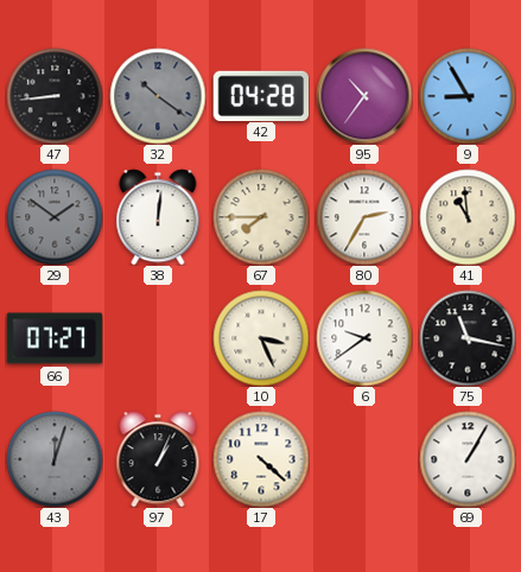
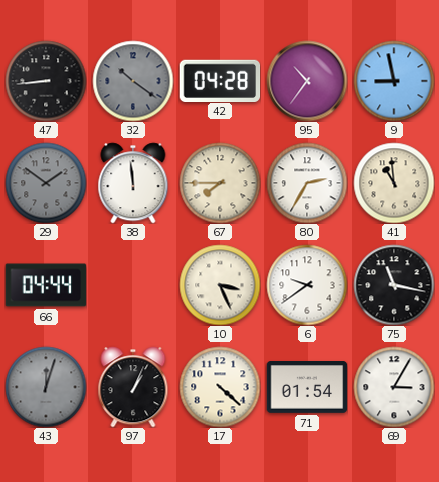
9: 8:55 -> 8:58 (394, 81)
38: 12:01 -> 11:59 (133, 183)
66: 07:27 -> 04:44 (46, 285)
71: none -> 01:54 (307, 388)
69: 1:05 -> 3:05 (394, 387)
